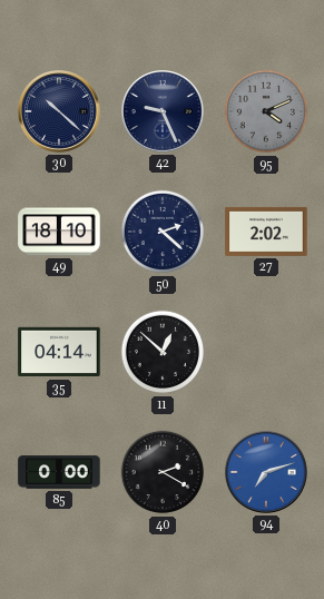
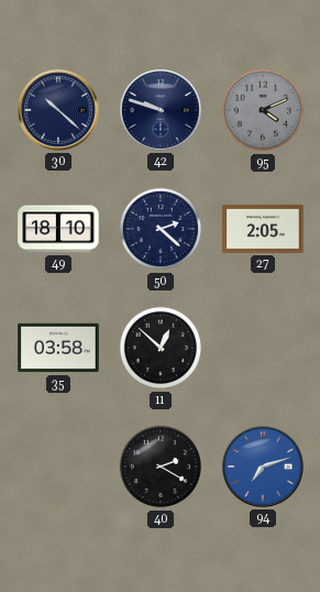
42: 9:26 -> 9:48 (162, 111)
27: 2:02 -> 2:05 (263, 229)
35: 04:14 -> 03:58 (58, 348)
85: 0:00 -> none (59, 472)
